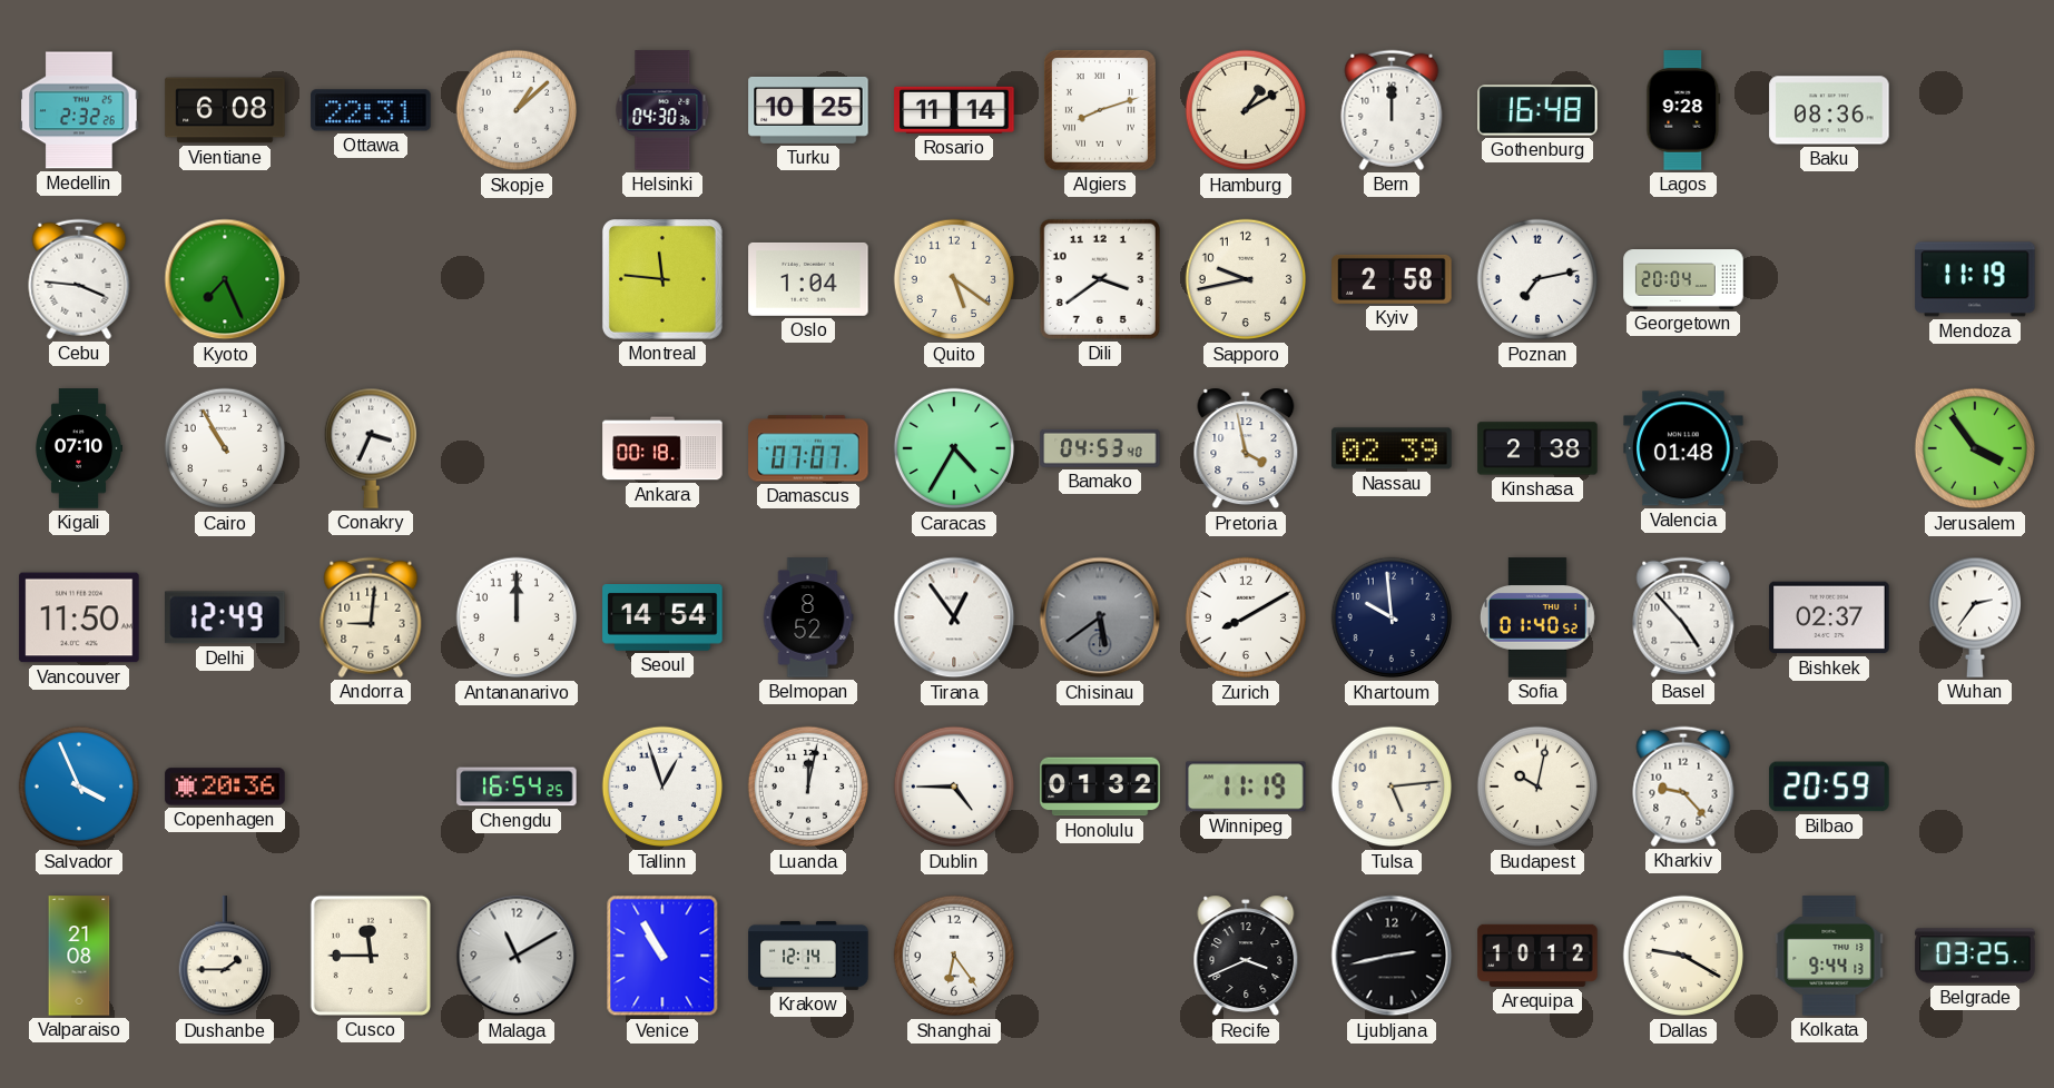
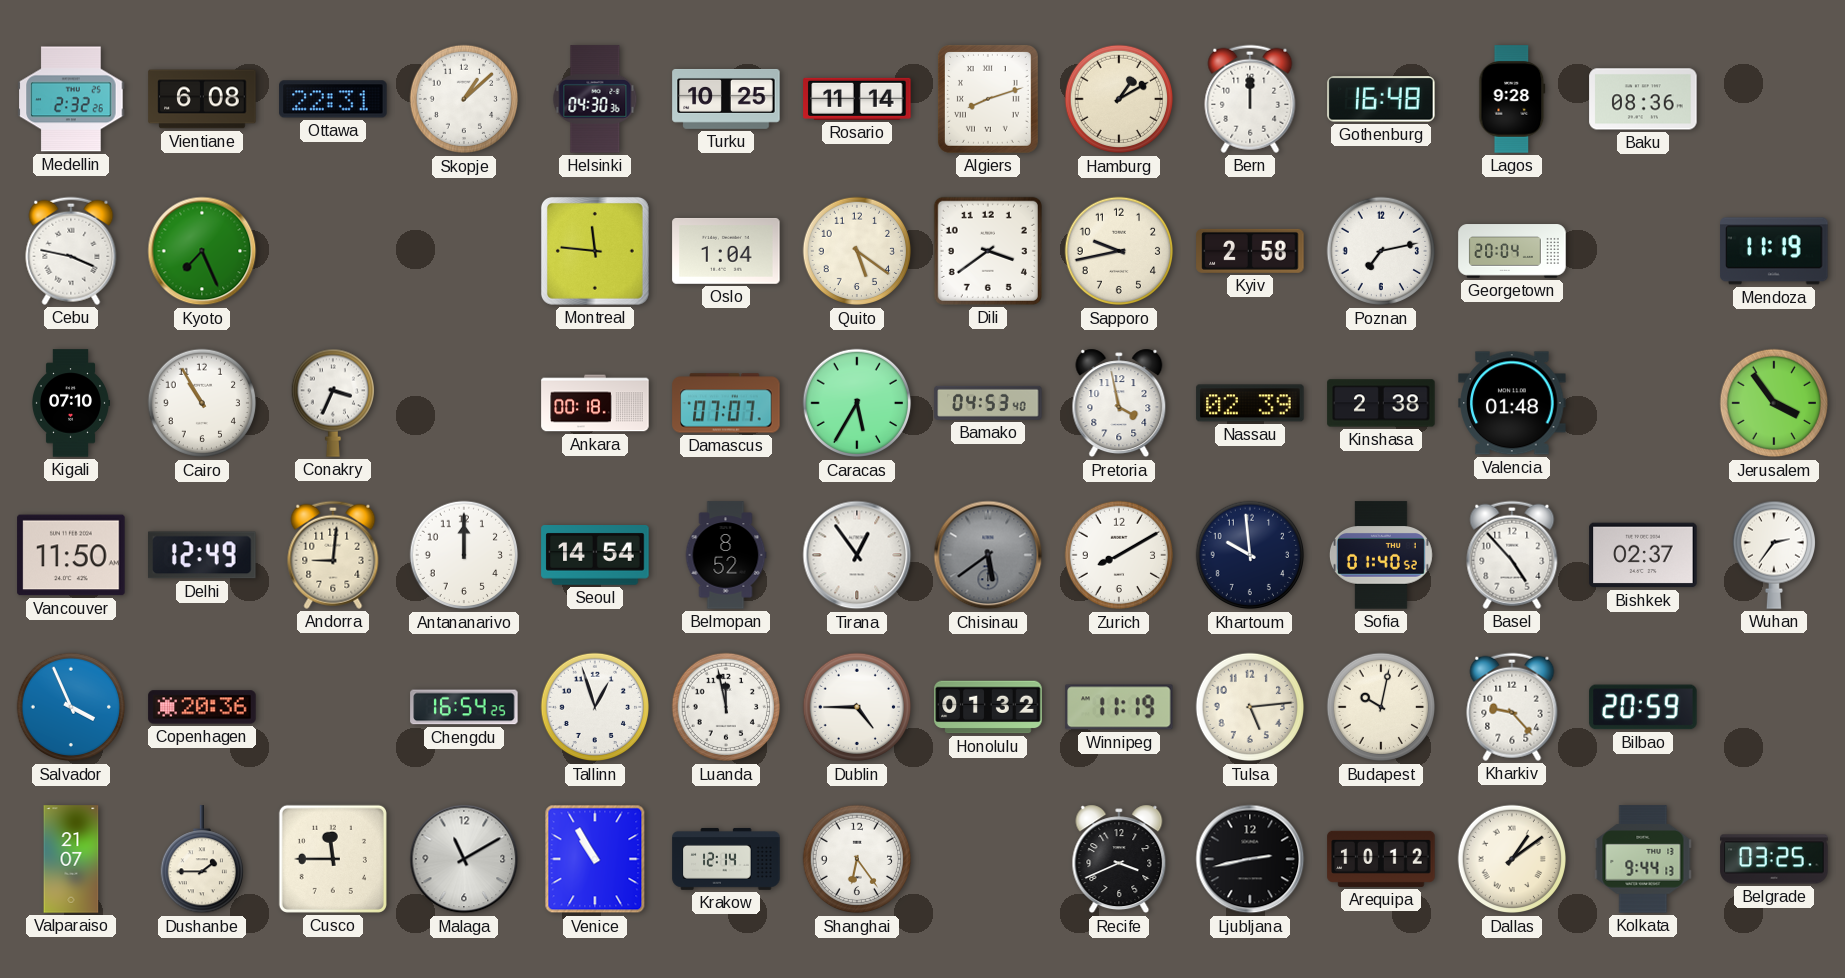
Cebu: 3:46 -> 3:47 (71, 251)
Caracas: 4:35 -> 5:35 (857, 403)
Luanda: 12:02 -> 11:58 (726, 707)
Valparaiso: 21:08 -> 21:07 (71, 859)
Dallas: 9:20 -> 1:09 (1512, 859)
